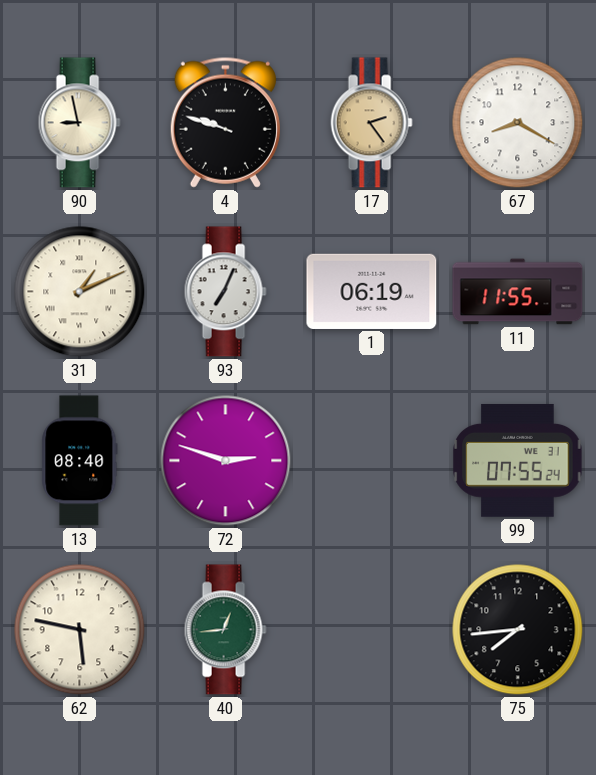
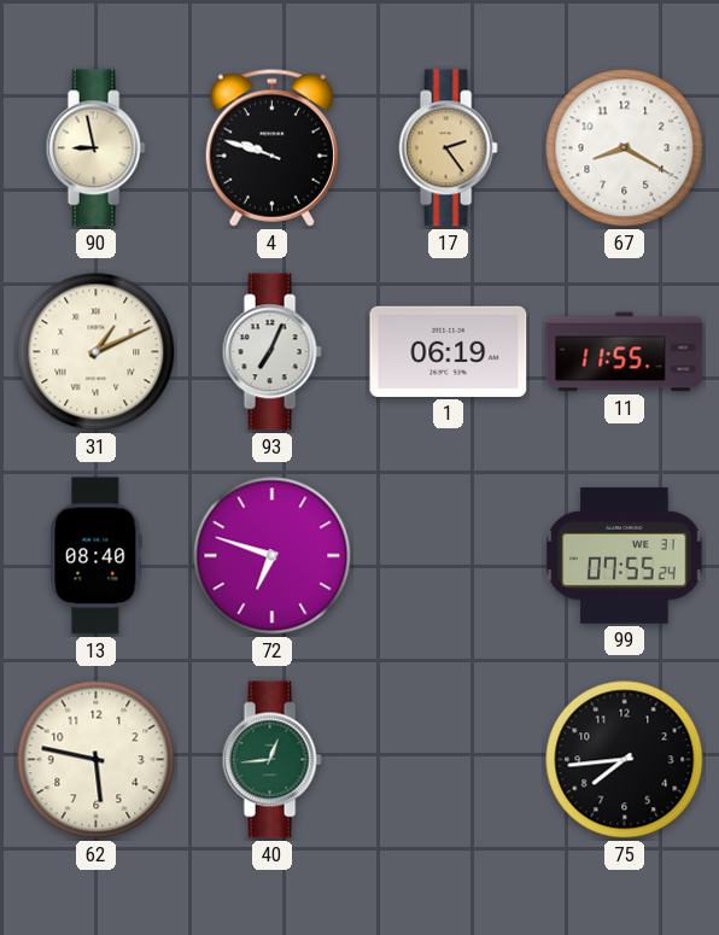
72: 2:48 -> 6:48 (273, 556)
